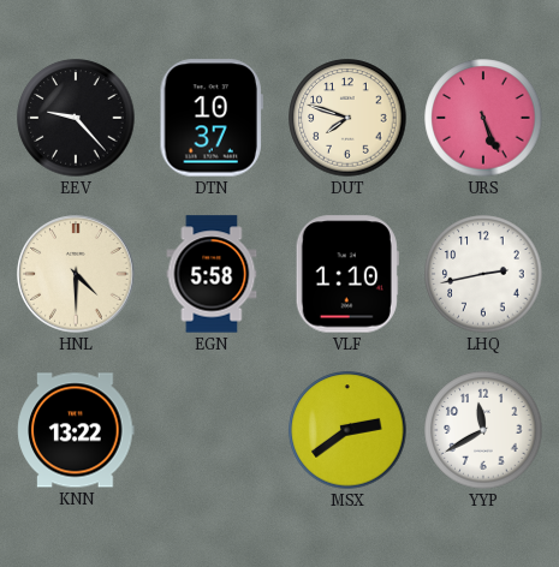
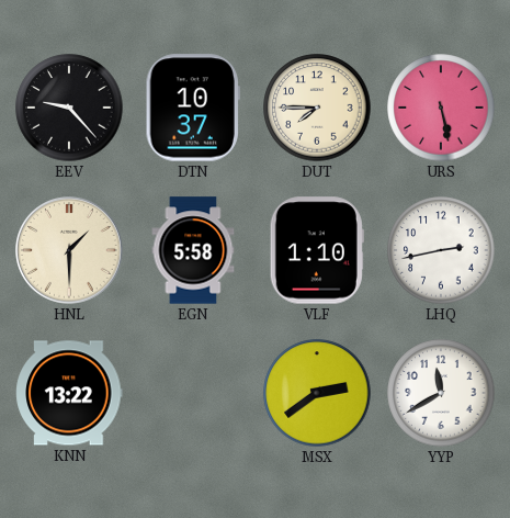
DUT: 7:48 -> 7:45 (317, 108)
URS: 5:26 -> 5:28 (441, 108)
HNL: 4:30 -> 1:30 (69, 250)
